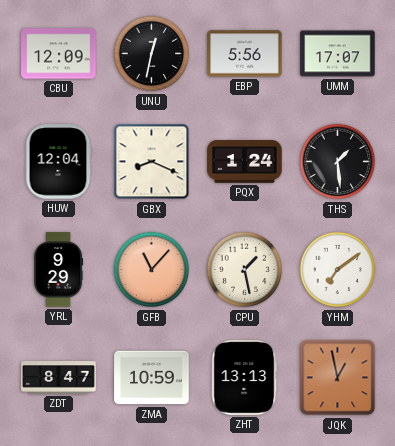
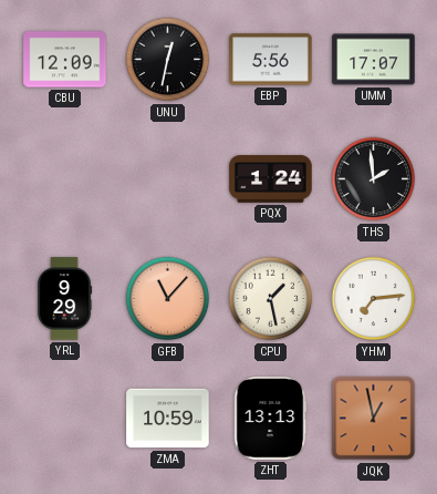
HUW: 12:04 -> none (58, 162)
GBX: 8:19 -> none (152, 162)
THS: 1:29 -> 1:59 (374, 179)
YHM: 7:09 -> 7:14 (374, 299)
ZDT: 8:47 -> none (59, 378)
